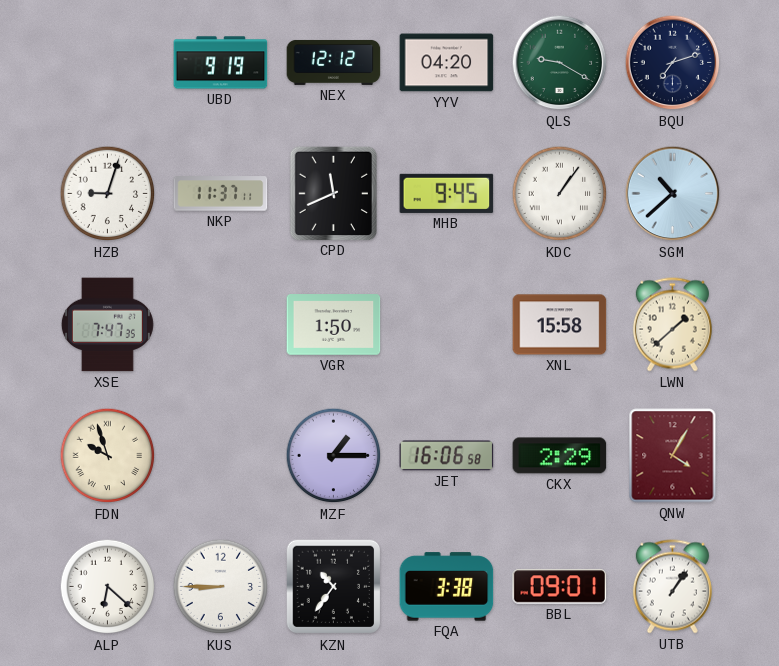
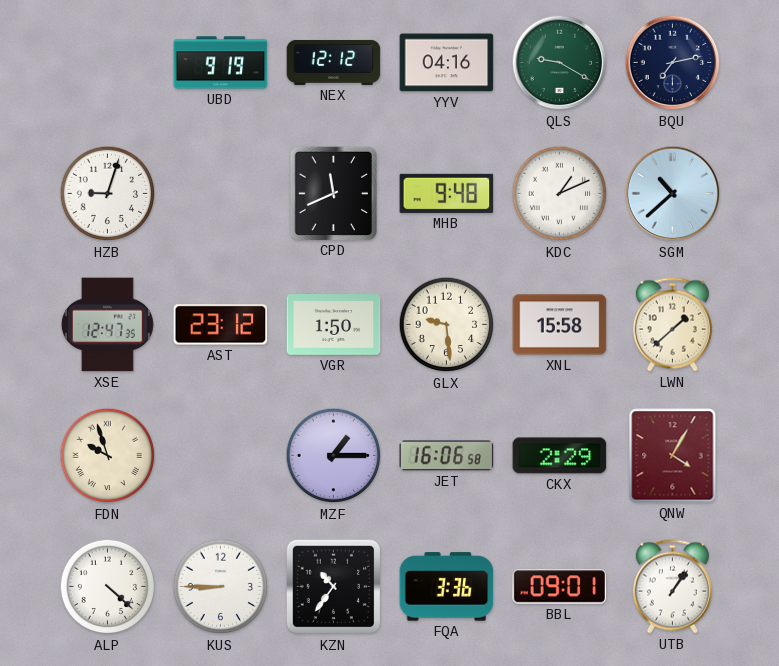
YYV: 04:20 -> 04:16 (447, 63)
BQU: 7:12 -> 7:13 (673, 63)
NKP: 11:37 -> none (221, 194)
MHB: 9:45 -> 9:48 (447, 193)
KDC: 1:06 -> 1:11 (560, 194)
XSE: 7:47 -> 12:47 (107, 325)
AST: none -> 23:12 (221, 325)
GLX: none -> 9:29 (447, 325)
ALP: 6:22 -> 4:22 (108, 587)
FQA: 3:38 -> 3:36 (447, 587)
